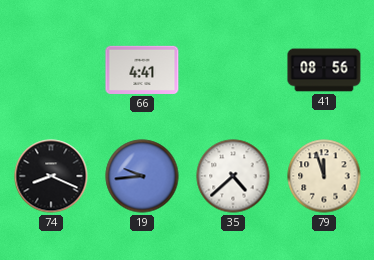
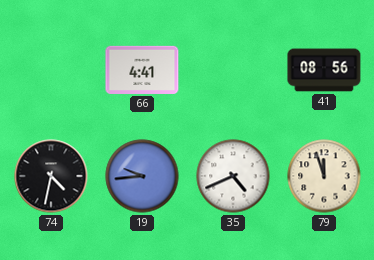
74: 8:19 -> 4:32 (51, 176)
35: 4:38 -> 4:41 (233, 176)
